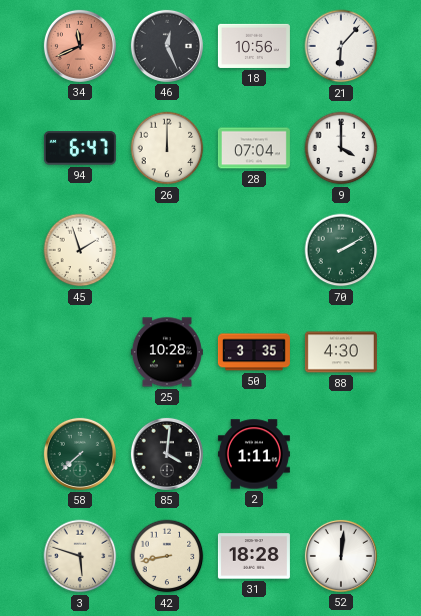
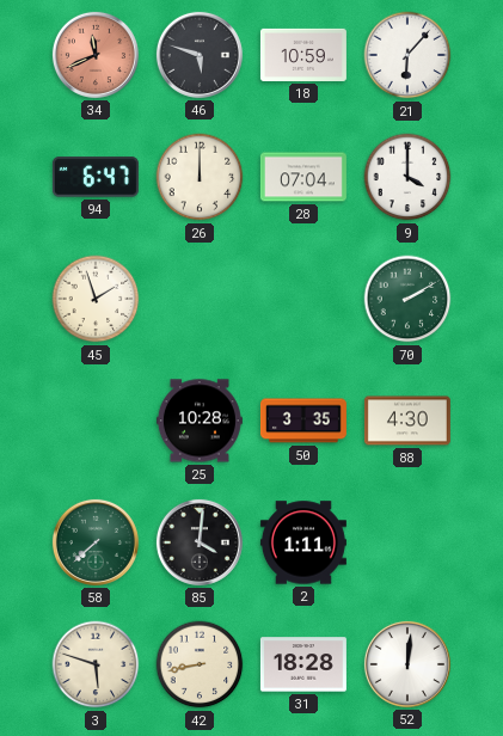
46: 12:26 -> 5:48 (200, 55)
18: 10:56 -> 10:59 (303, 55)
